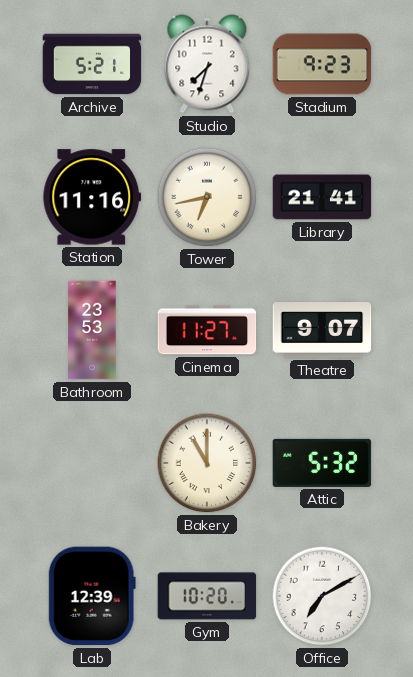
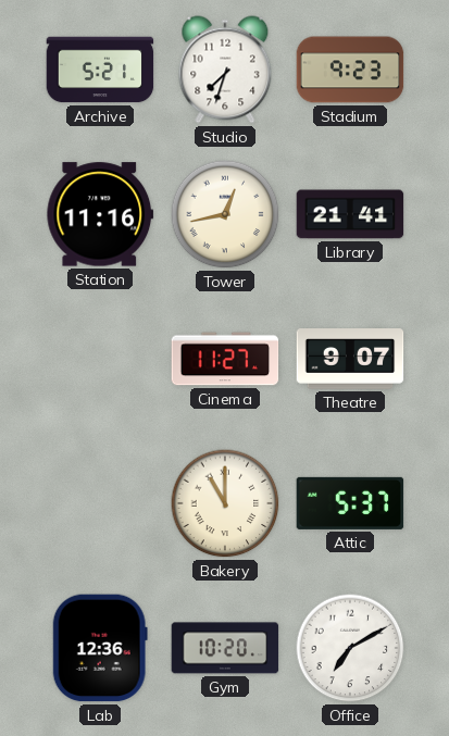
Tower: 6:43 -> 12:43 (225, 214)
Bathroom: 23:53 -> none (92, 330)
Attic: 5:32 -> 5:37 (350, 503)
Lab: 12:39 -> 12:36 (100, 648)
